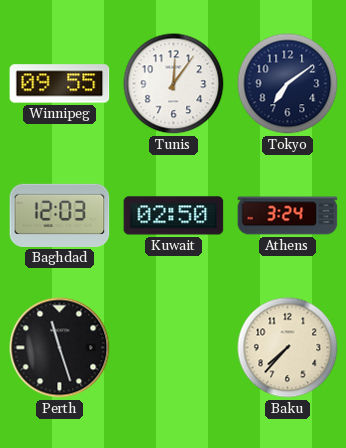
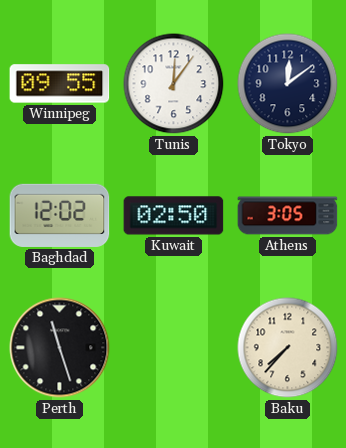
Tokyo: 7:09 -> 12:09 (288, 84)
Baghdad: 12:03 -> 12:02 (60, 215)
Athens: 3:24 -> 3:05 (288, 216)
